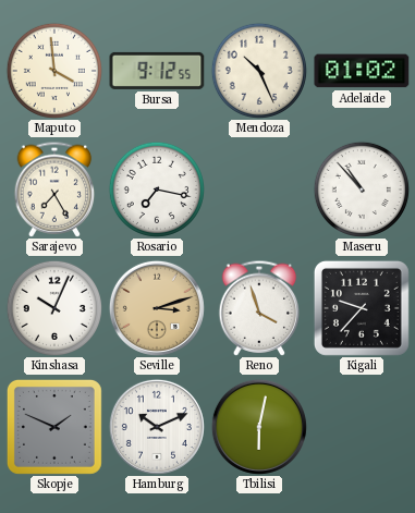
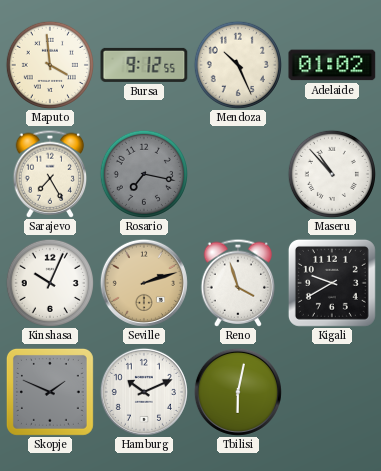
Rosario dial: white -> grey (144, 174)
Seville: 3:12 -> 2:12 (144, 283)
Kigali: 9:37 -> 9:40 (332, 283)
